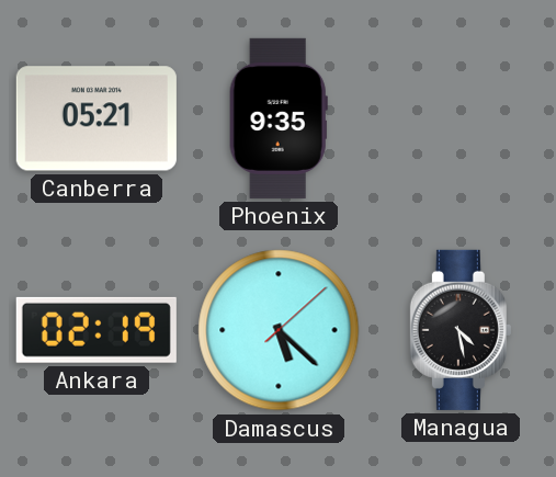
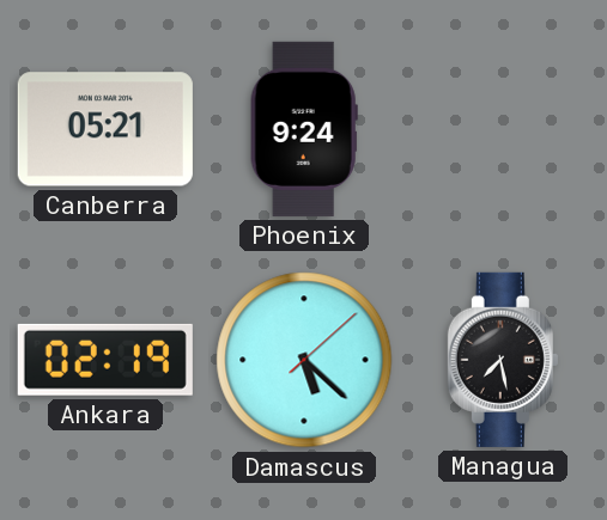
Phoenix: 9:35 -> 9:24 (304, 129)
Managua: 4:28 -> 7:28 (503, 360)
